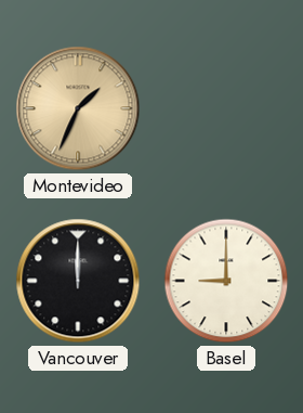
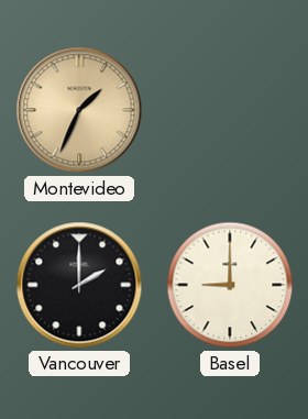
Vancouver: 12:00 -> 2:00 (79, 285)
